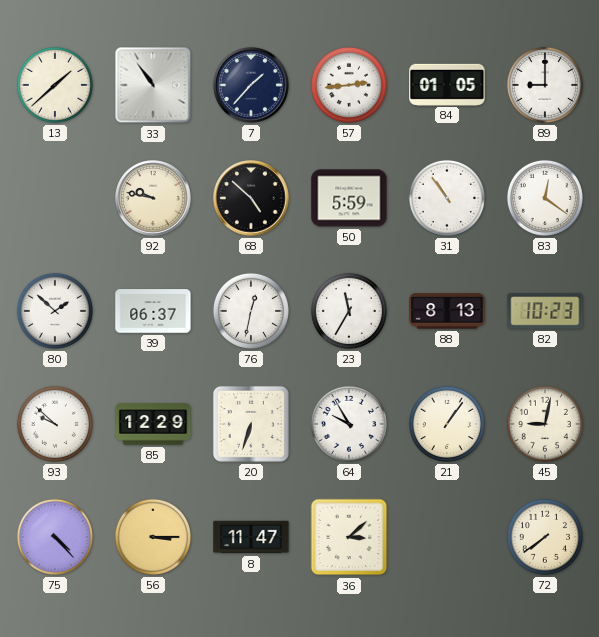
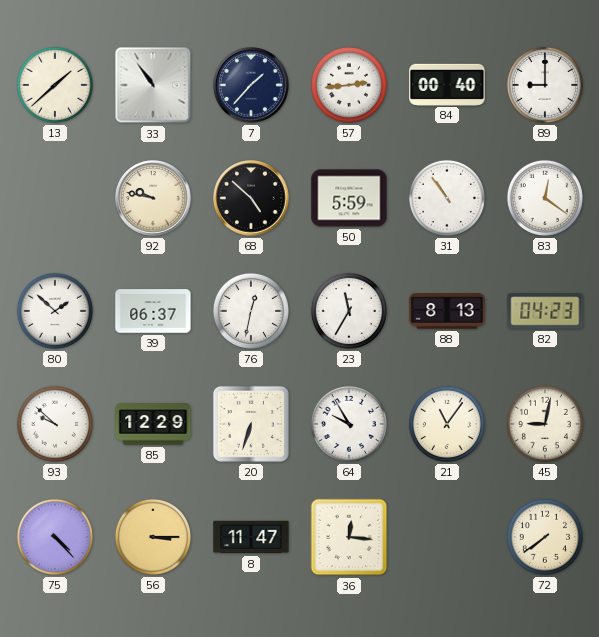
84: 01:05 -> 00:40 (447, 84)
82: 10:23 -> 04:23 (545, 311)
21: 1:06 -> 11:06 (447, 424)
36: 3:08 -> 12:16 (349, 537)
